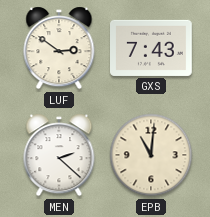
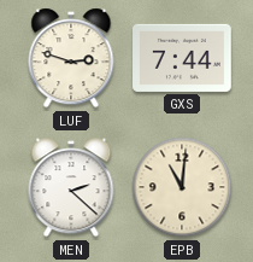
LUF: 2:51 -> 2:48 (71, 58)
GXS: 7:43 -> 7:44 (183, 58)
